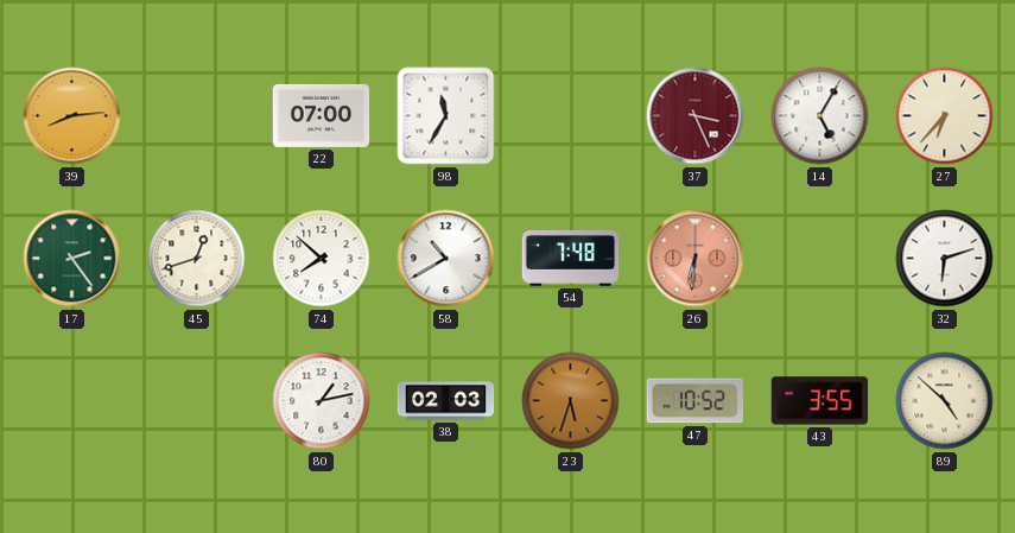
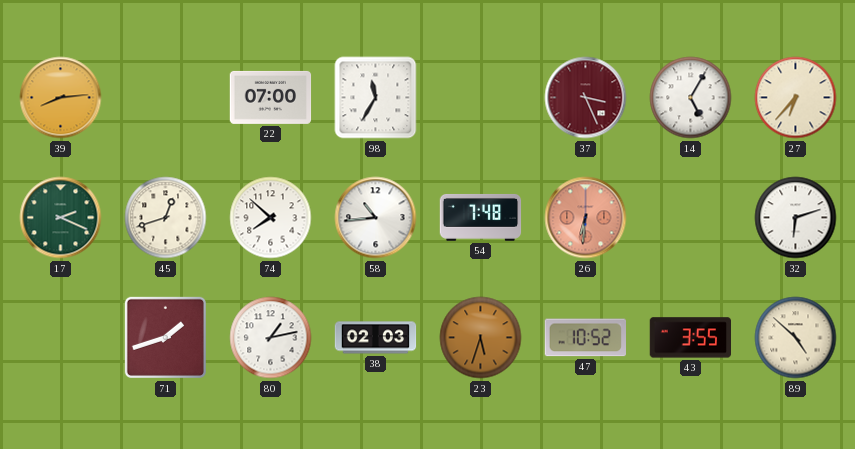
17: 2:24 -> 2:19 (61, 218)
58: 10:40 -> 10:44 (376, 218)
71: none -> 1:42 (165, 337)
